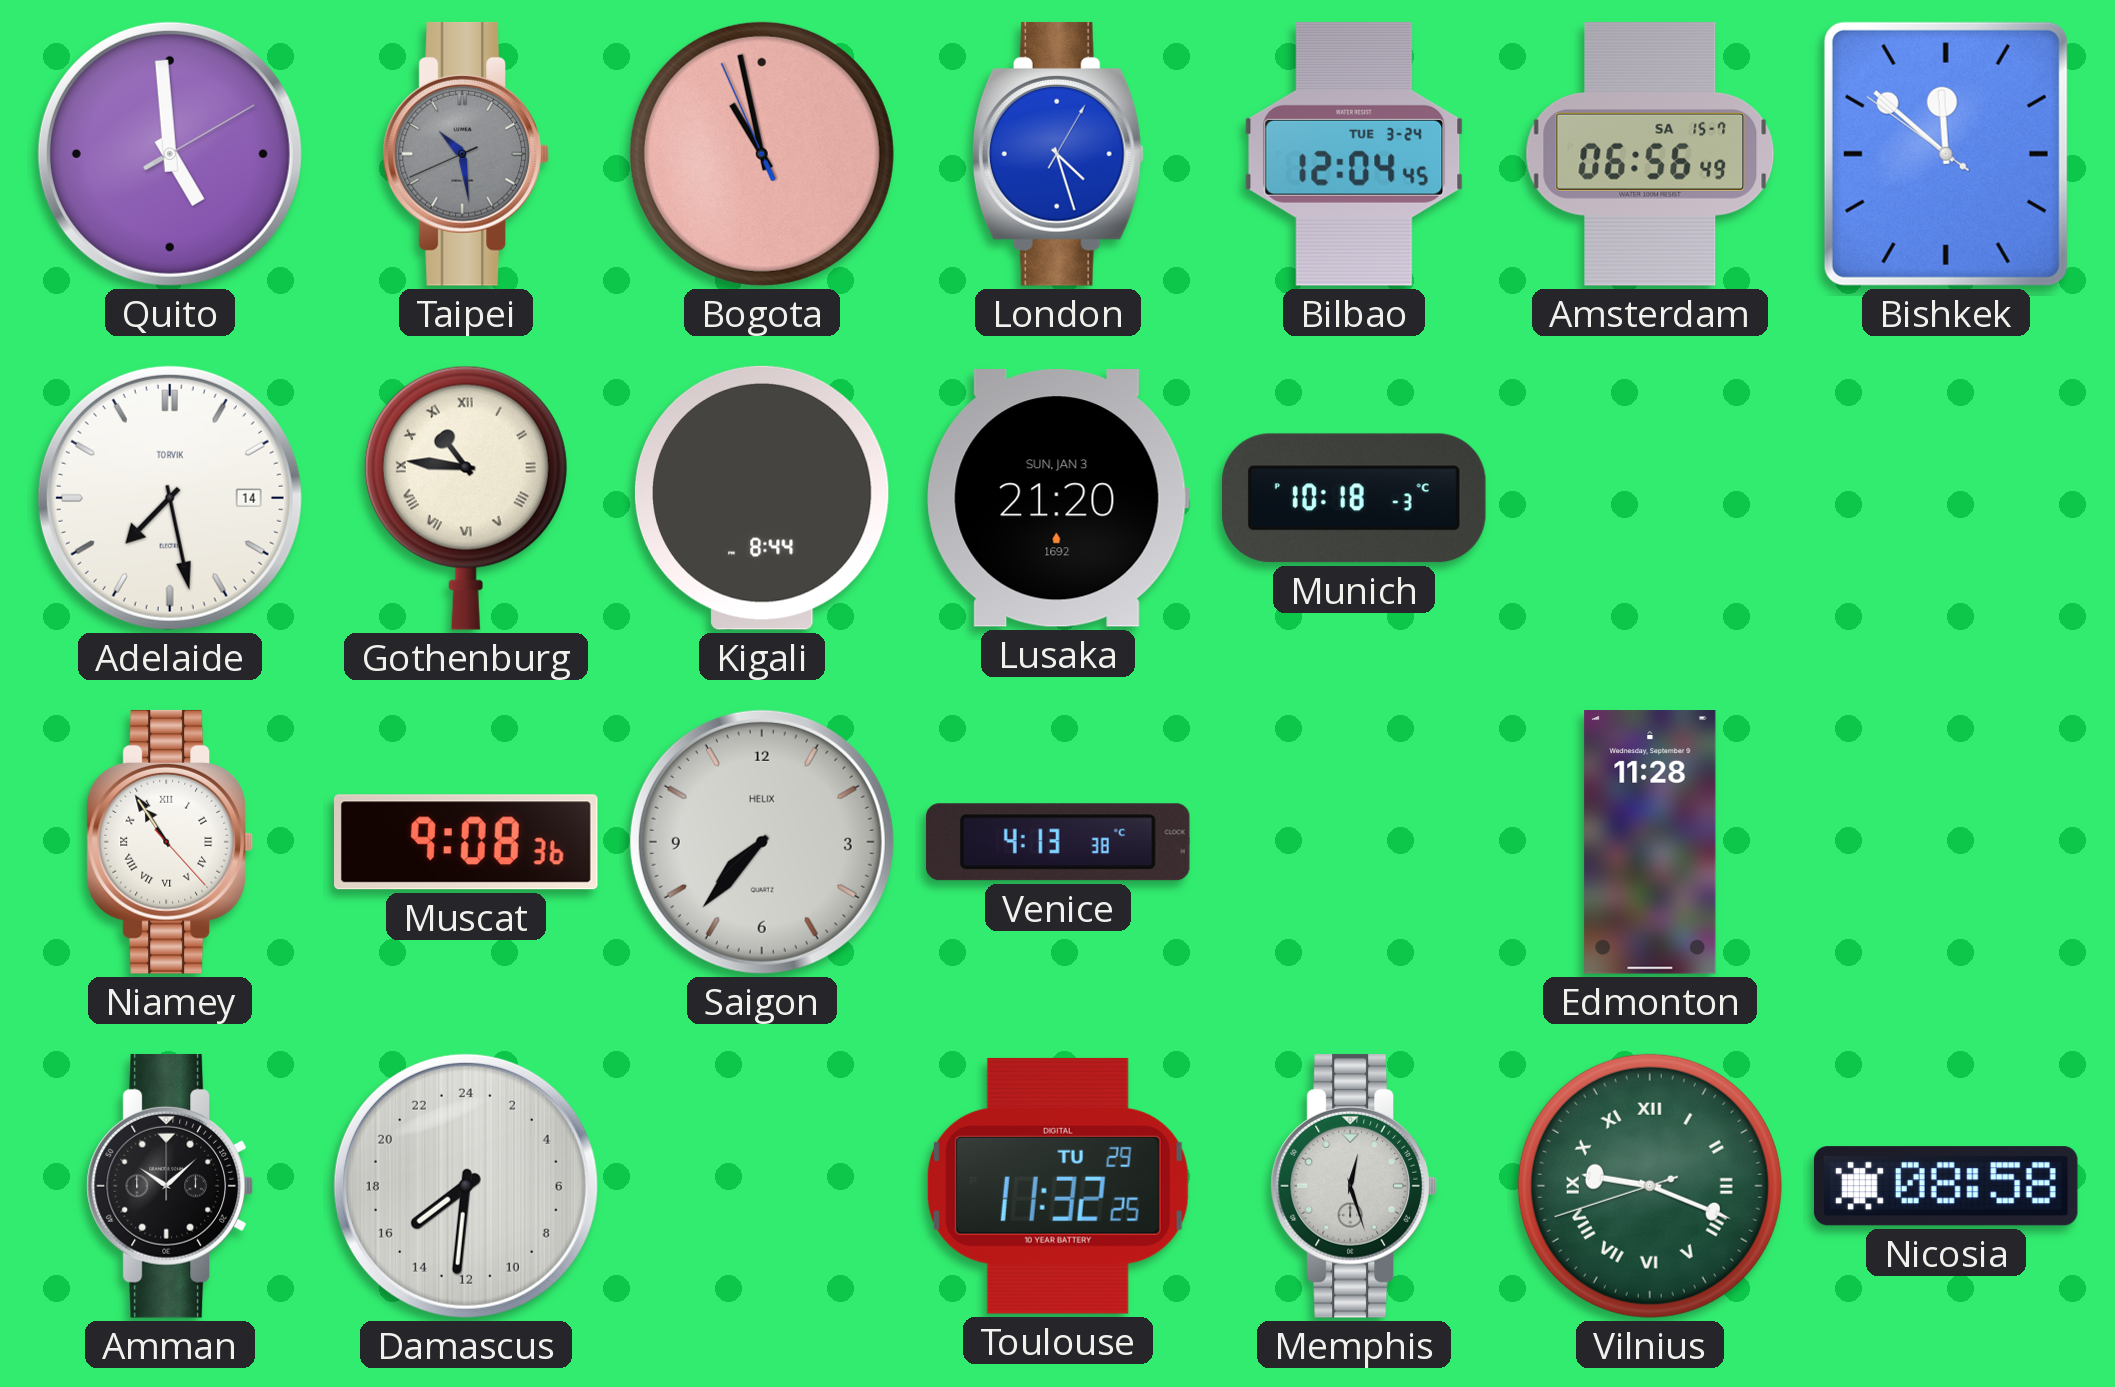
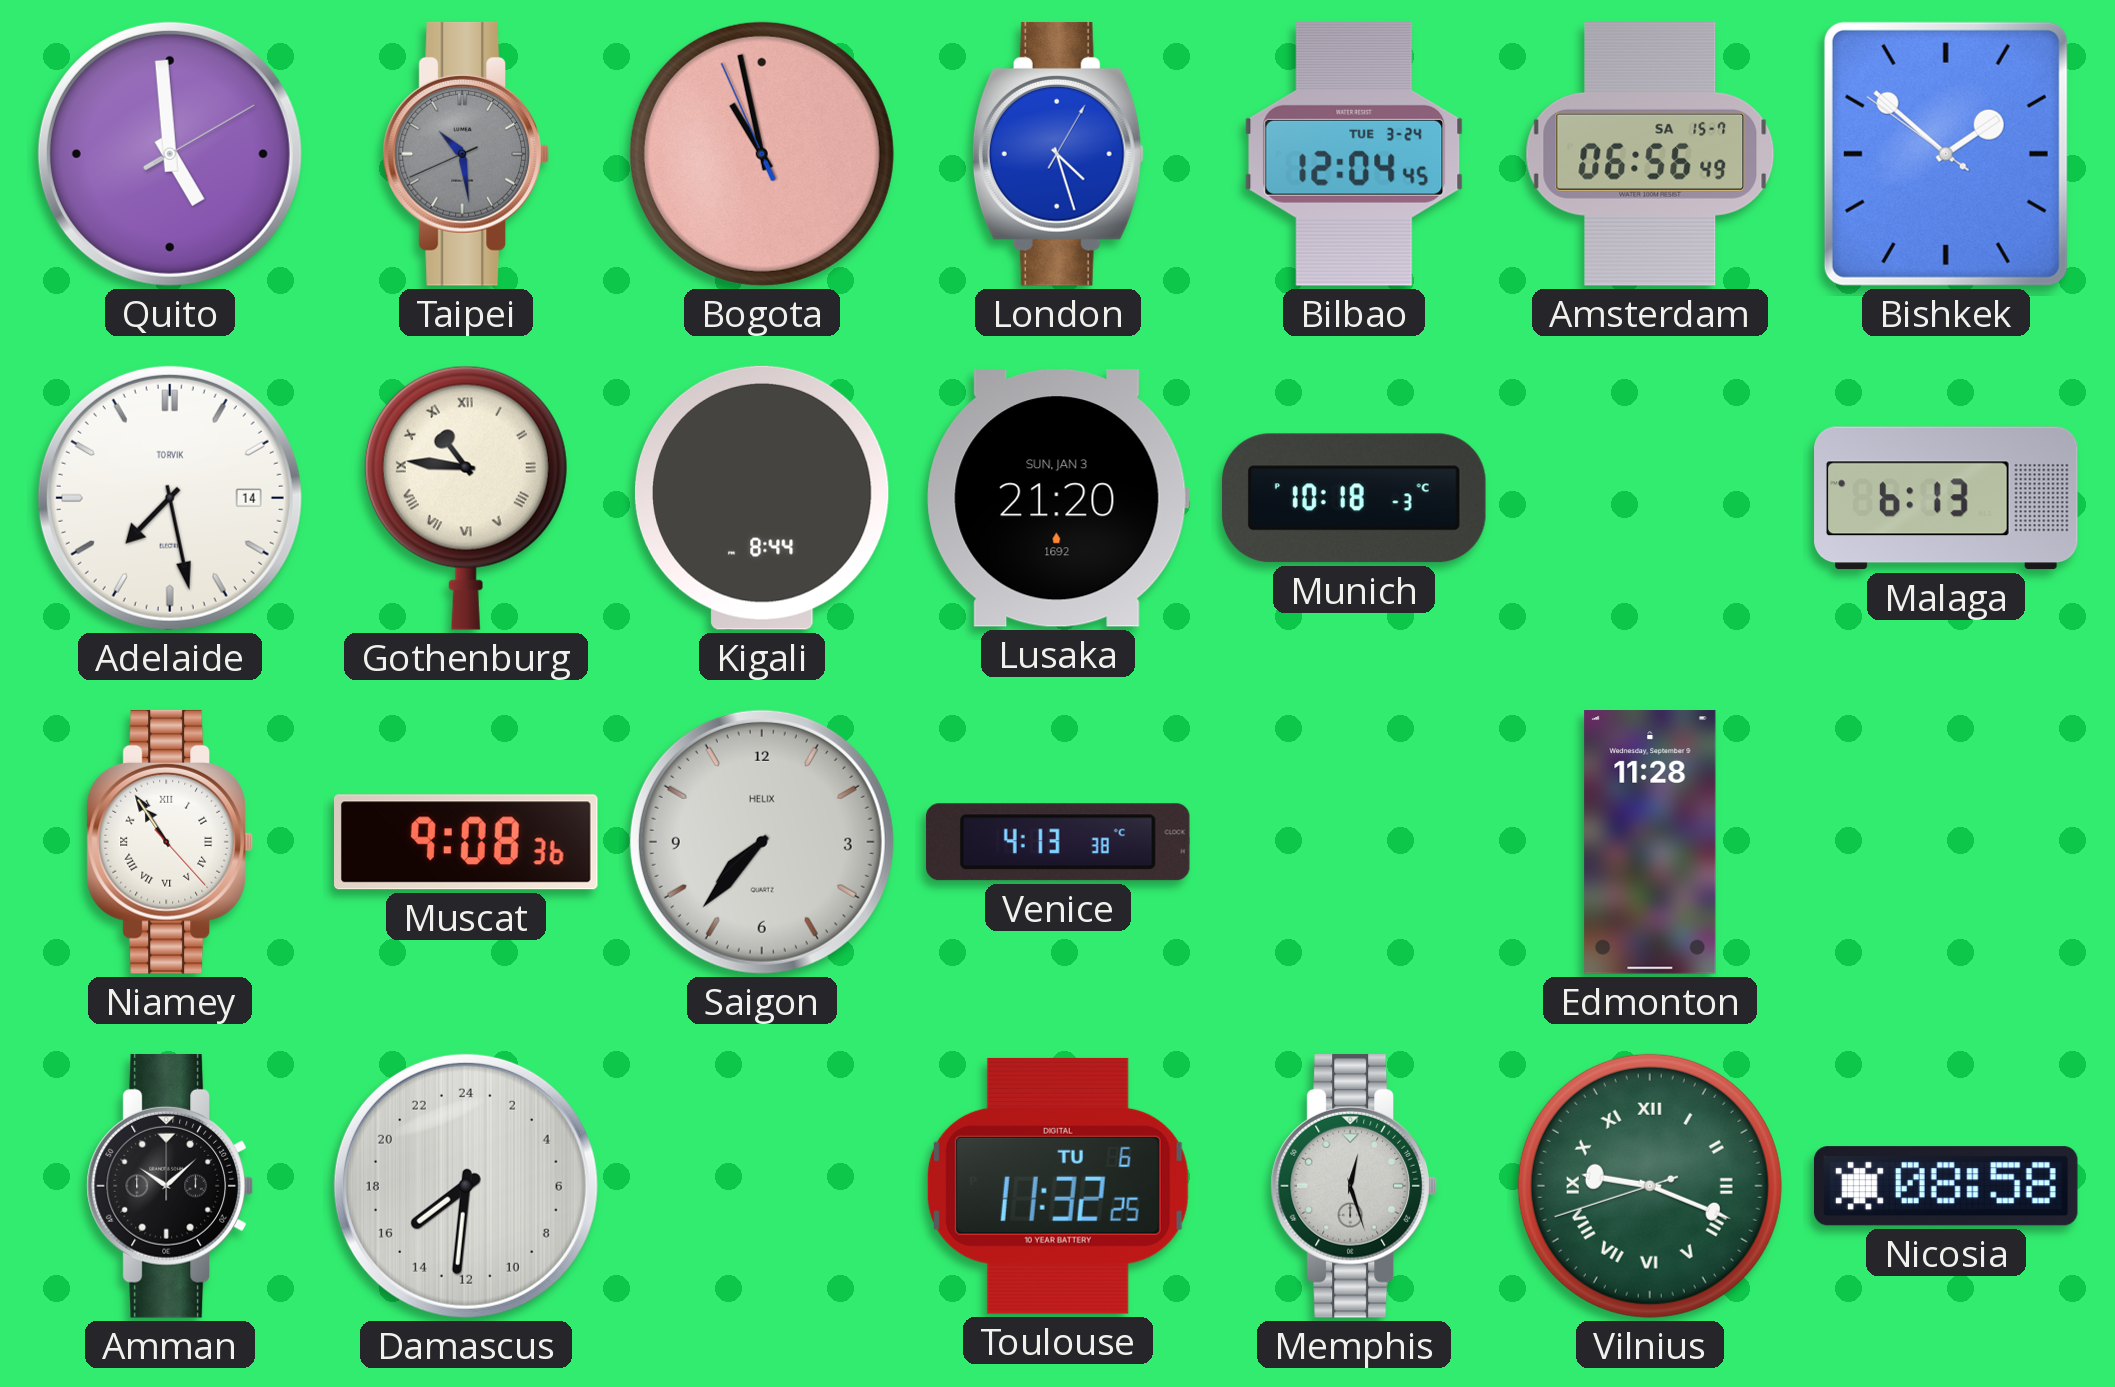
Bishkek: 11:51 -> 1:51 (1946, 154)
Malaga: none -> 6:13 (1946, 498)
Toulouse date: TU 29 -> TU 6 (1058, 1186)
